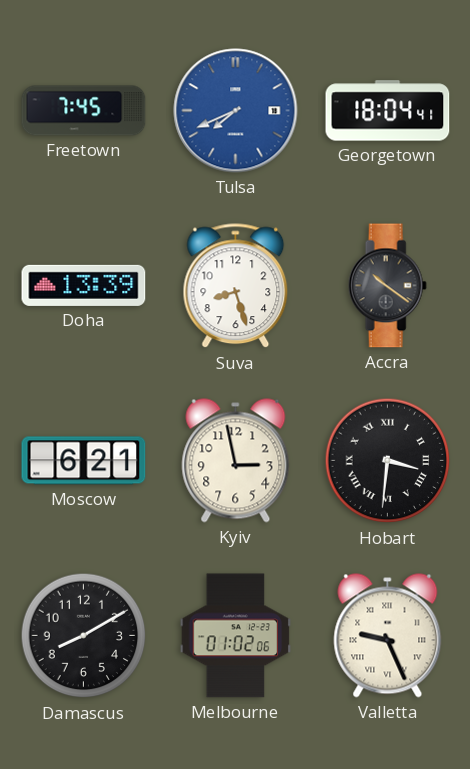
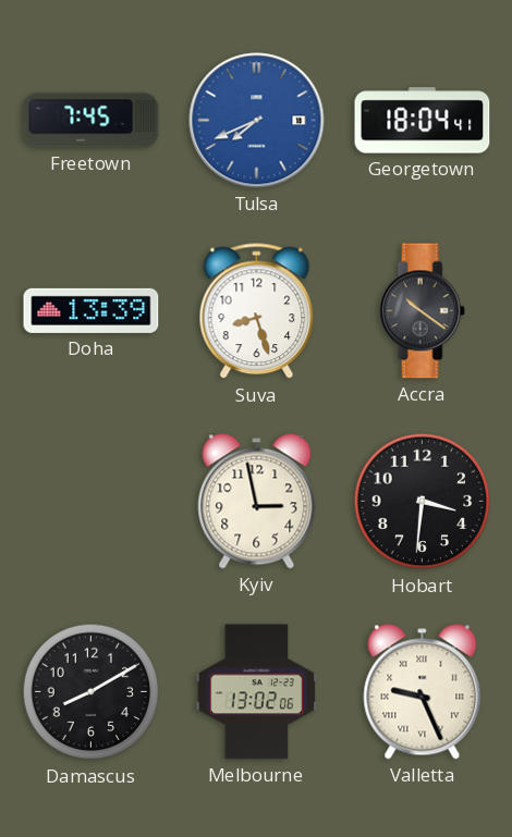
Moscow: 6:21 -> none (84, 461)
Hobart numerals: Roman -> Arabic (423, 502)
Melbourne: 01:02 -> 13:02 (257, 692)
